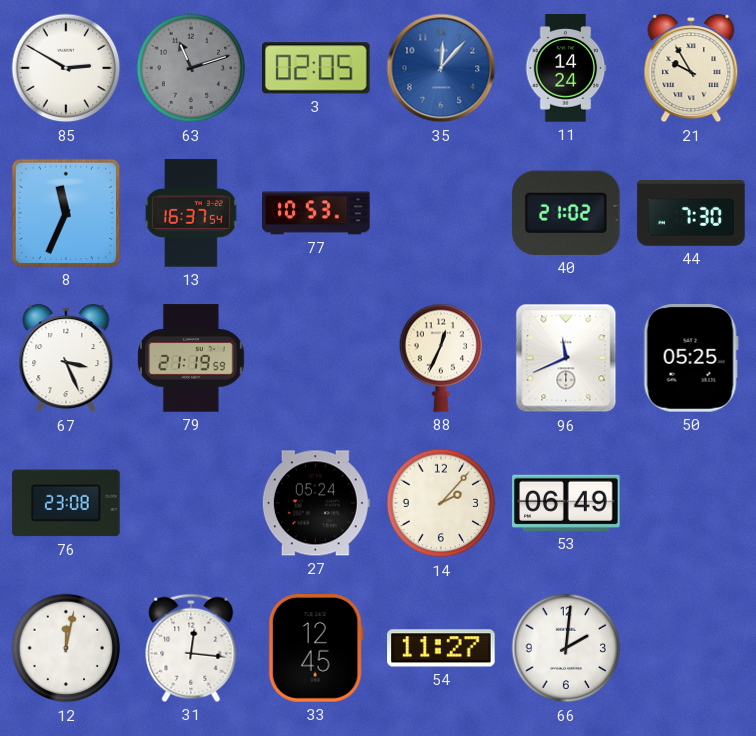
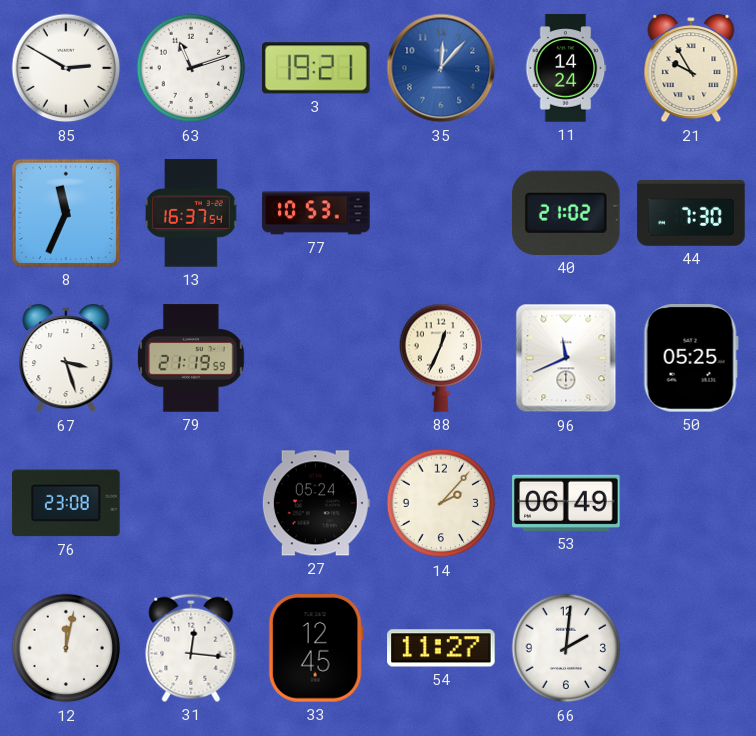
63 dial: grey -> white (191, 68)
3: 02:05 -> 19:21 (317, 68)
67: 3:26 -> 3:27 (66, 358)
